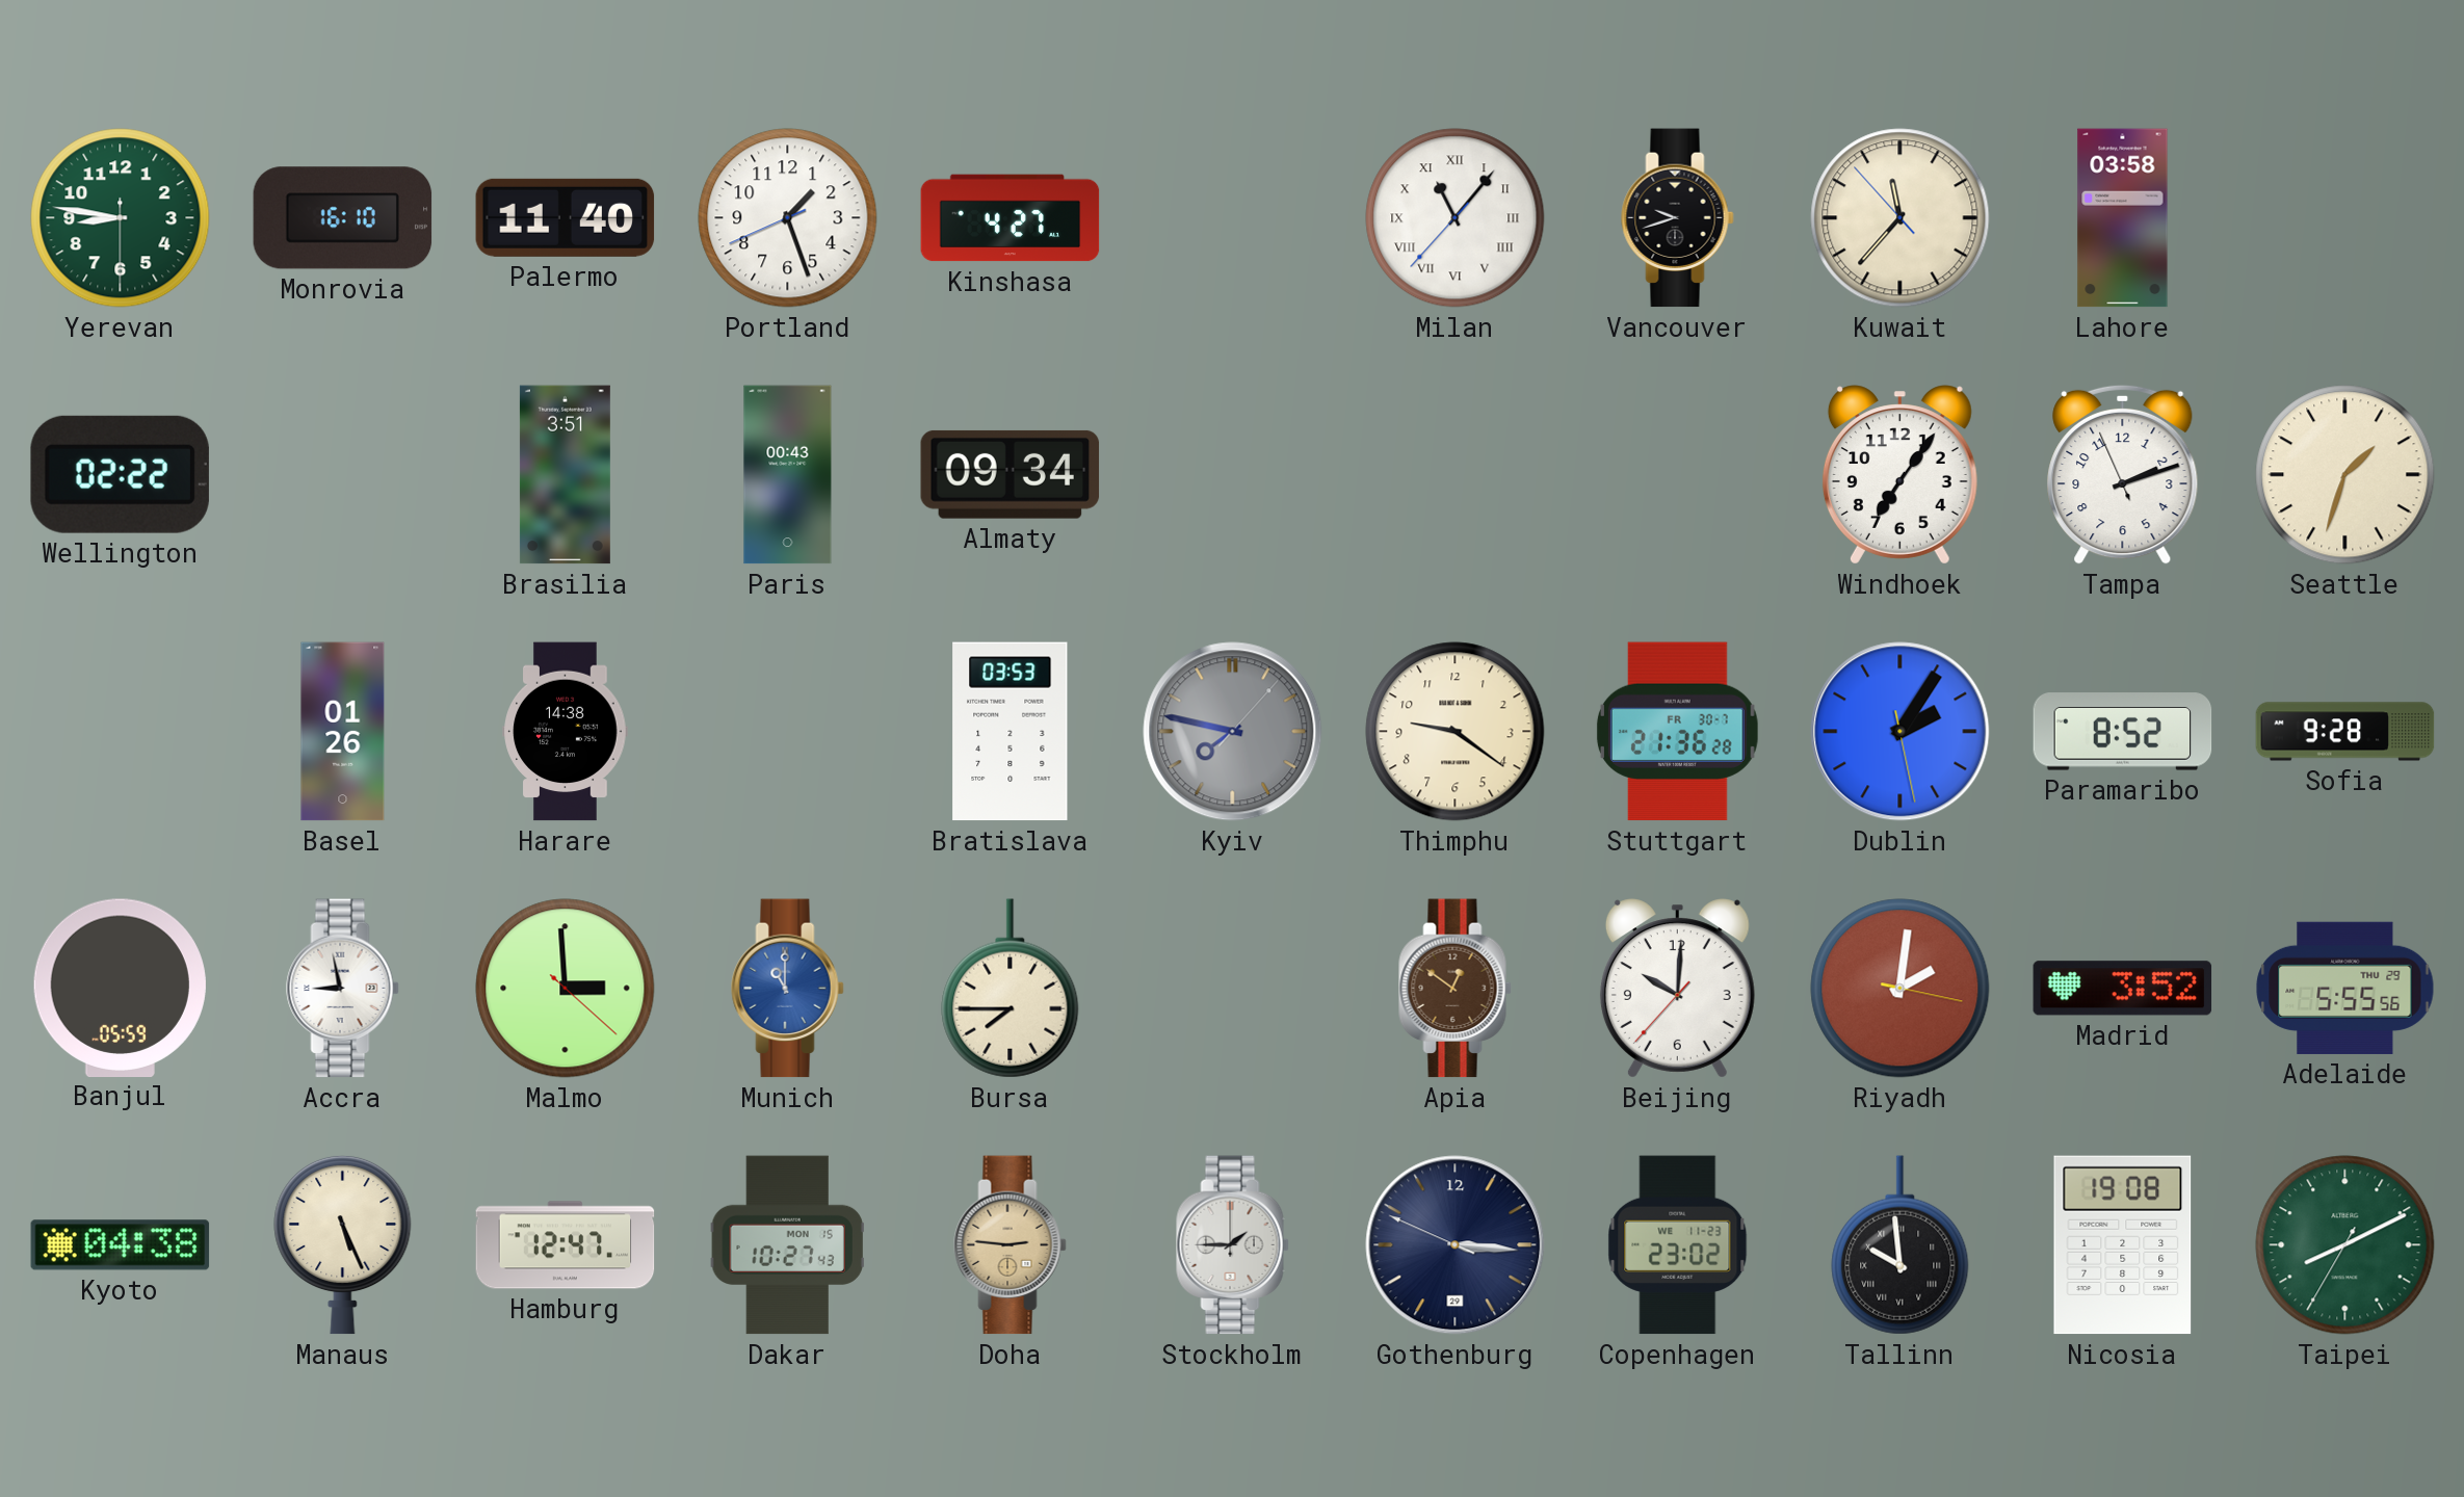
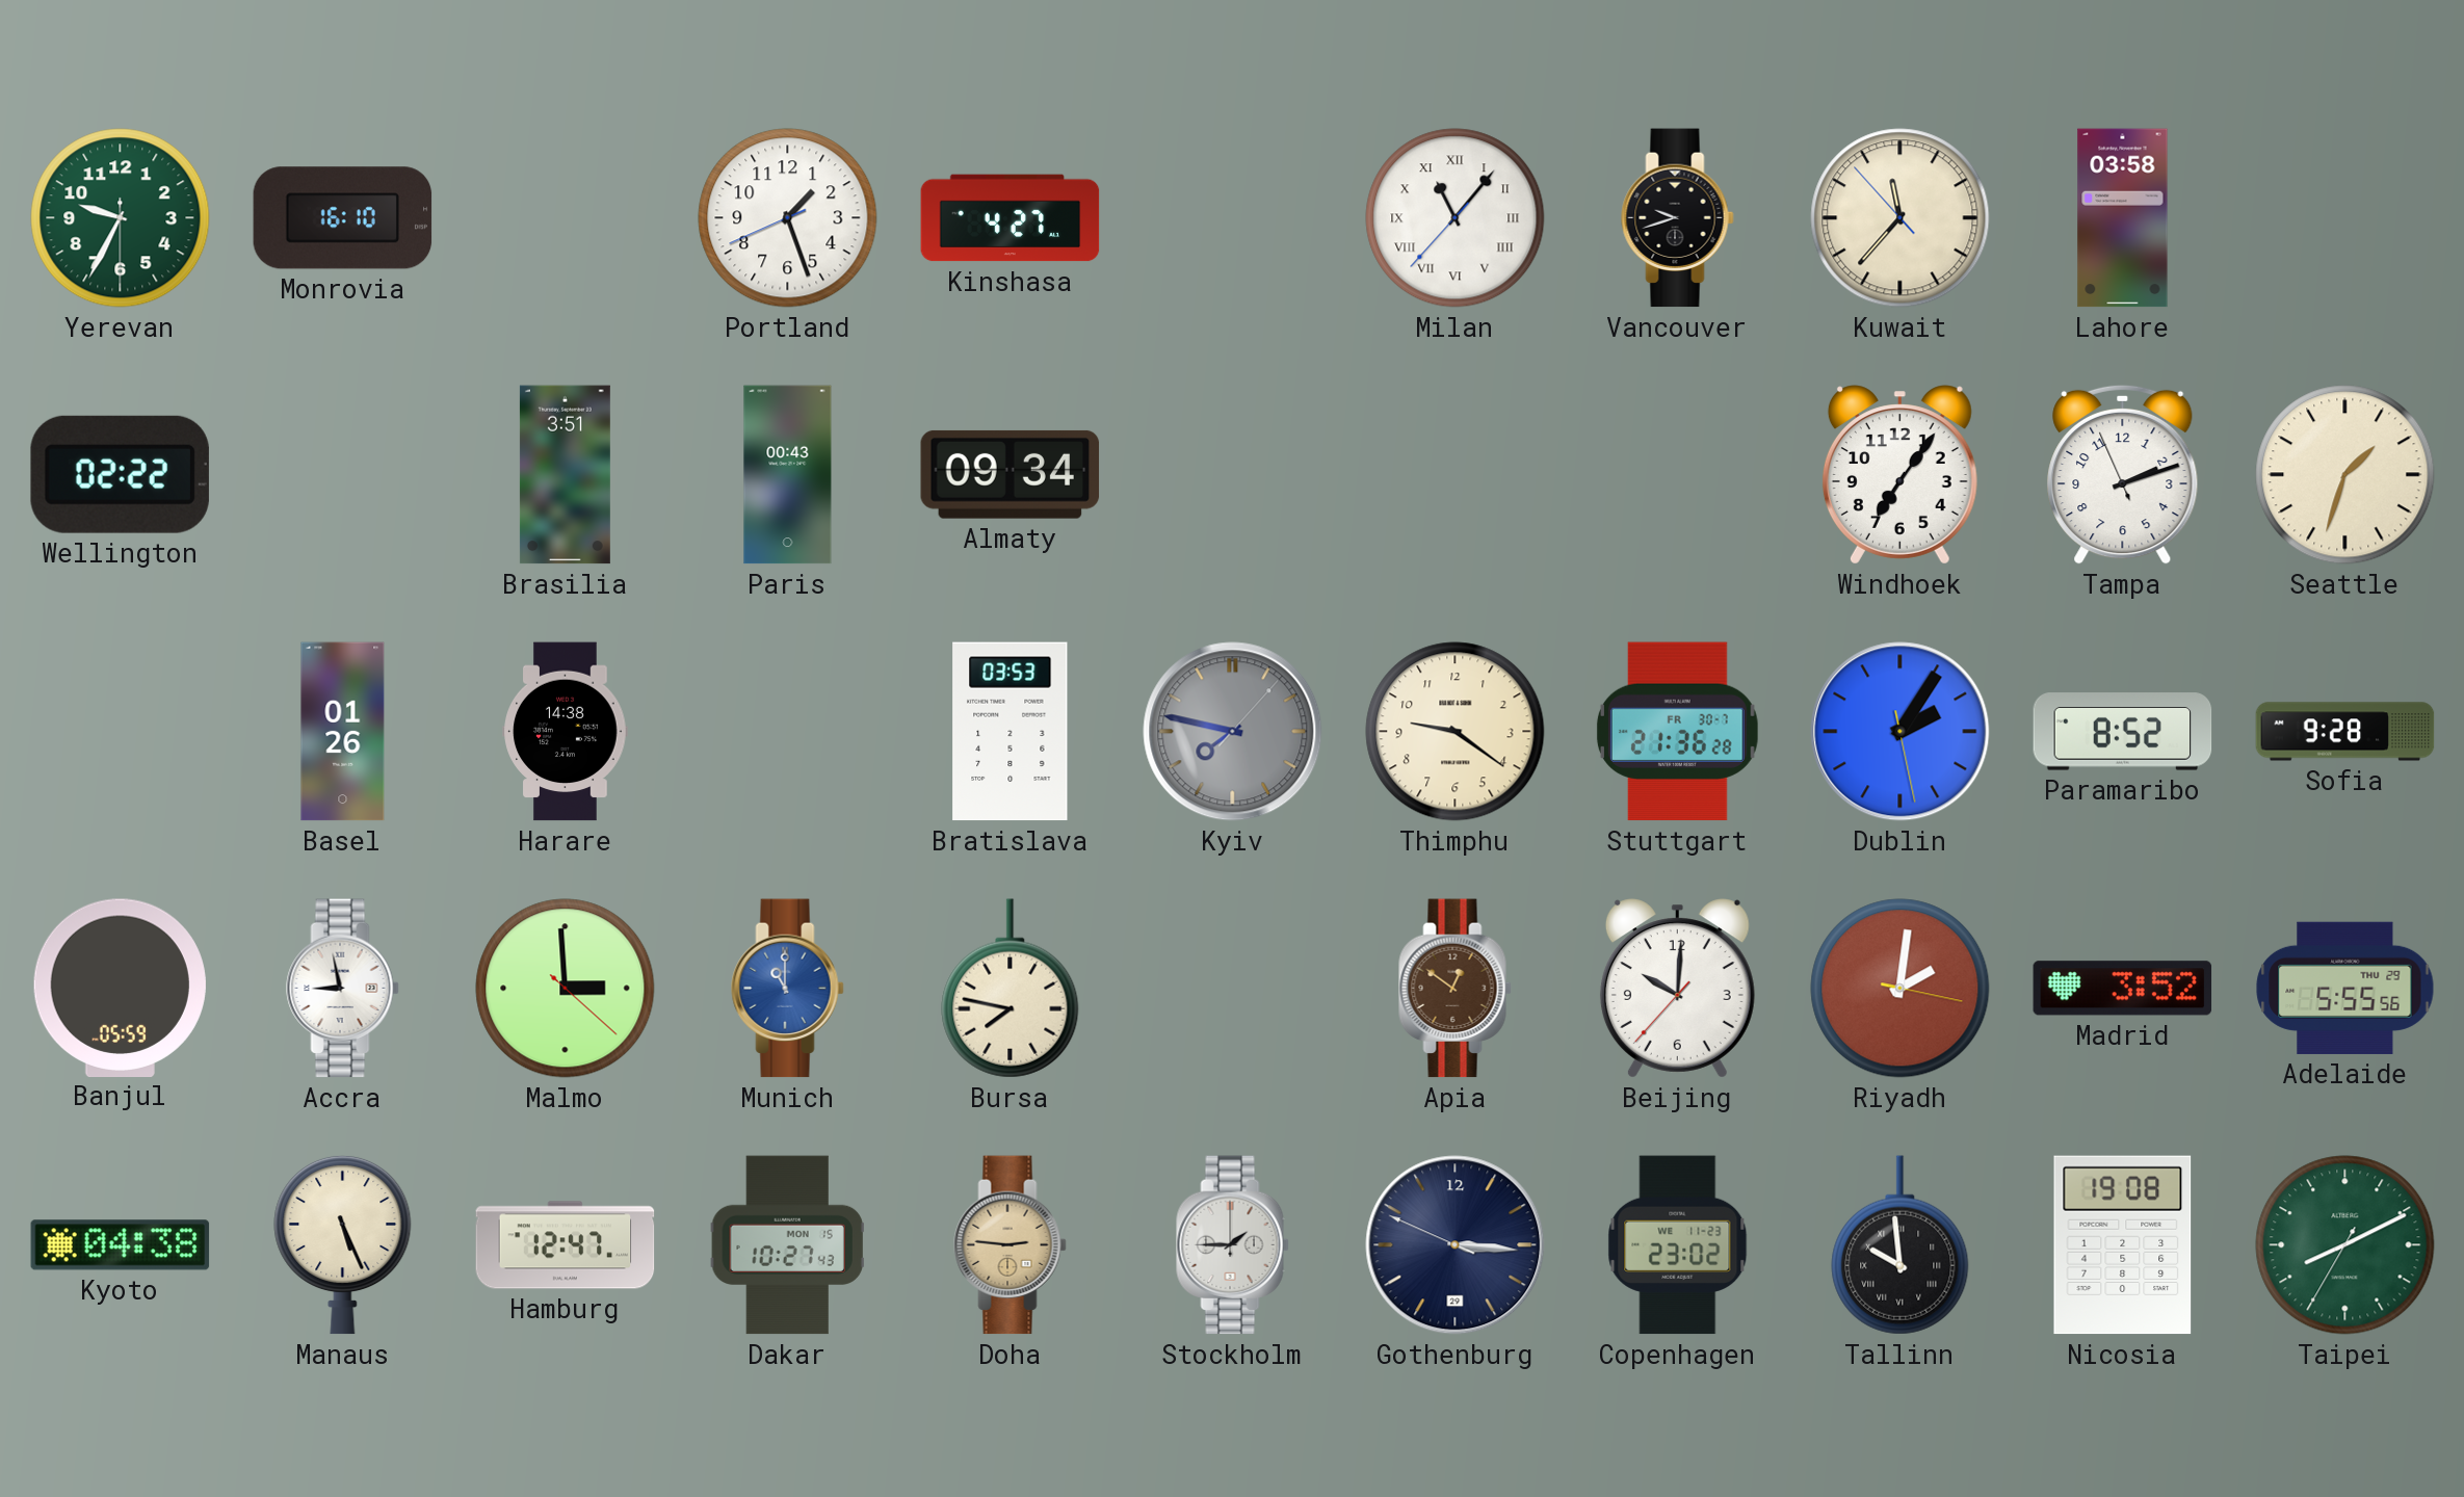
Yerevan: 8:46 -> 9:34 (121, 218)
Palermo: 11:40 -> none (566, 217)
Bursa: 7:45 -> 7:47 (1011, 989)
